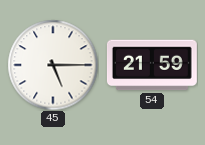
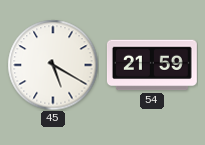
45: 5:15 -> 5:20 (53, 65)
